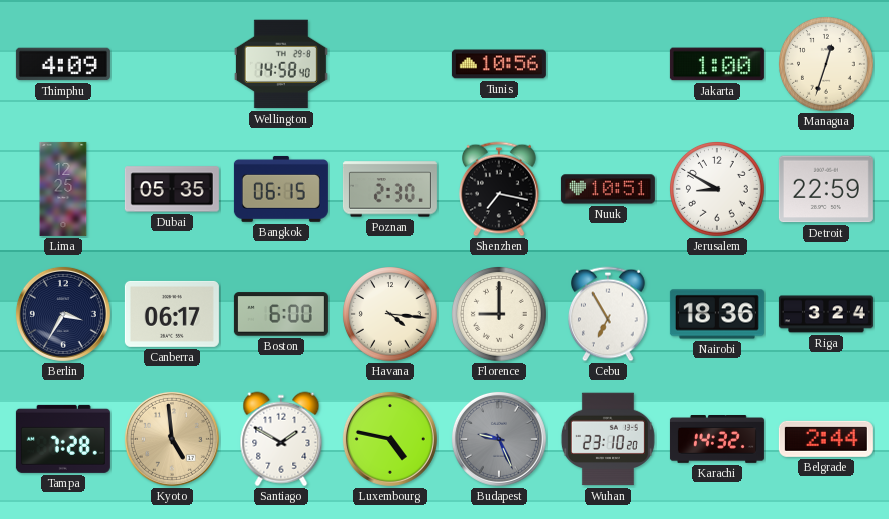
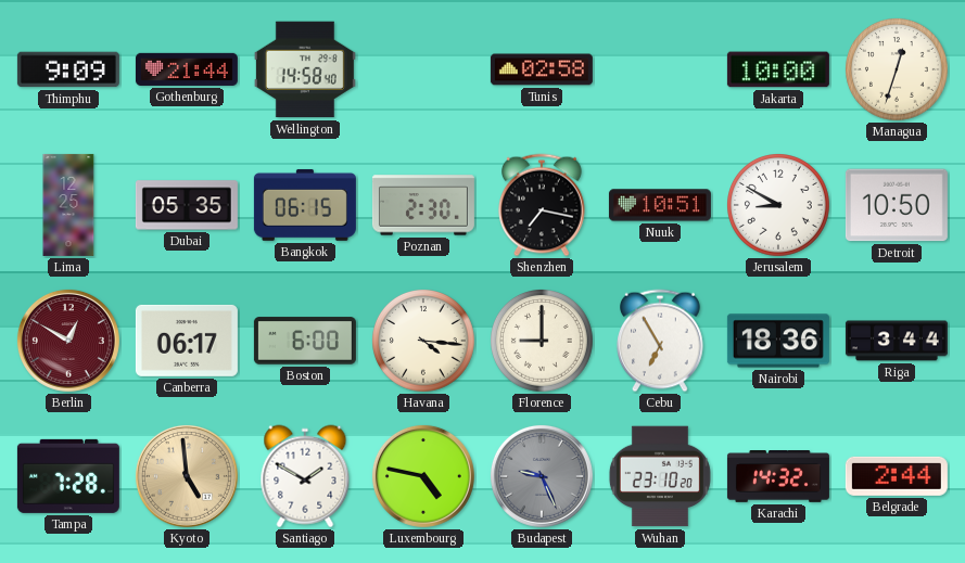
Thimphu: 4:09 -> 9:09 (68, 69)
Gothenburg: none -> 21:44 (187, 69)
Tunis: 10:56 -> 02:58 (542, 69)
Jakarta: 1:00 -> 10:00 (778, 69)
Detroit: 22:59 -> 10:50 (897, 205)
Berlin: 3:35 -> 12:50 (68, 341)
Berlin dial: navy -> burgundy (68, 341)
Riga: 3:24 -> 3:44 (897, 341)
